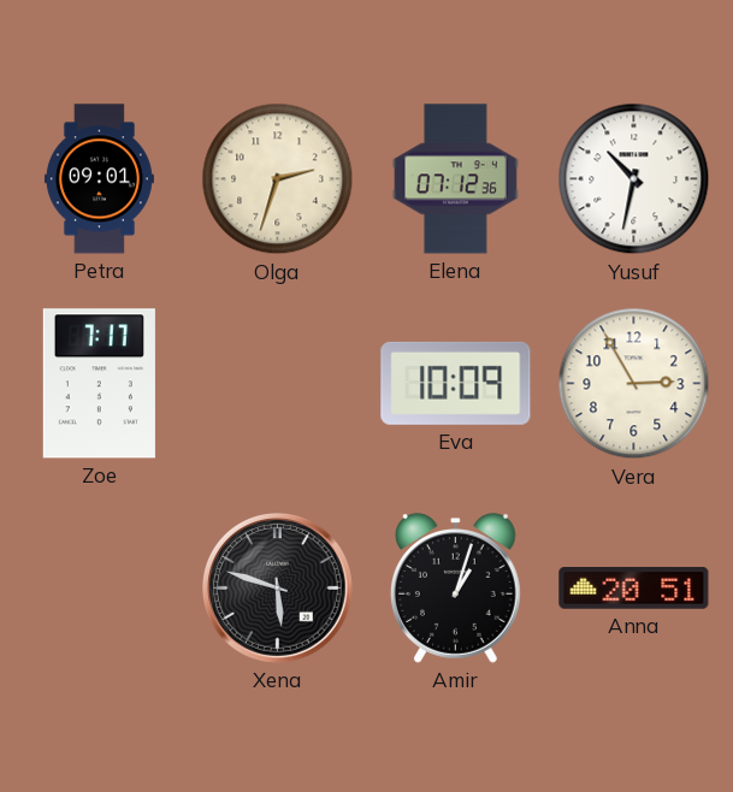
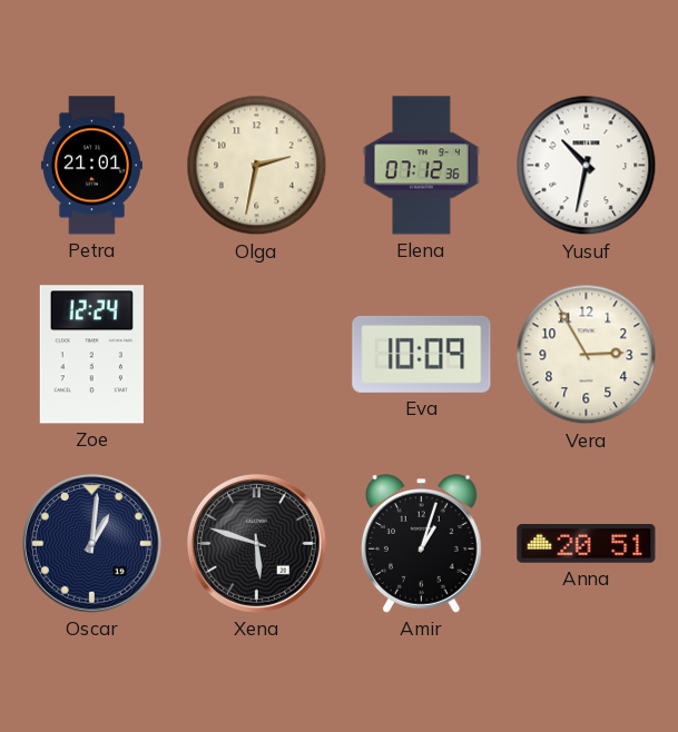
Petra: 09:01 -> 21:01 (91, 166)
Olga: 2:33 -> 2:32 (257, 166)
Zoe: 7:17 -> 12:24 (91, 355)
Oscar: none -> 1:01 (92, 544)
